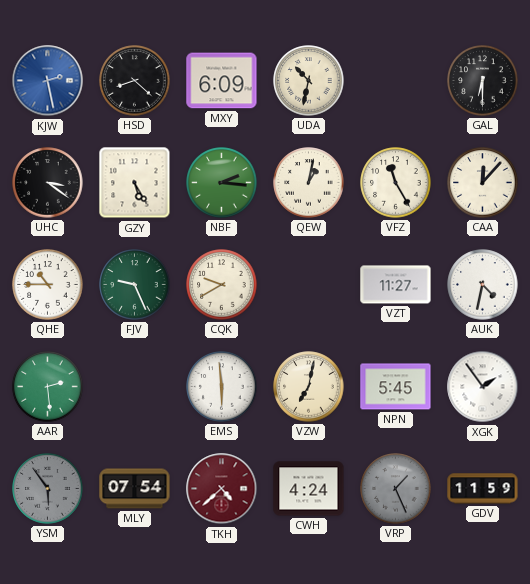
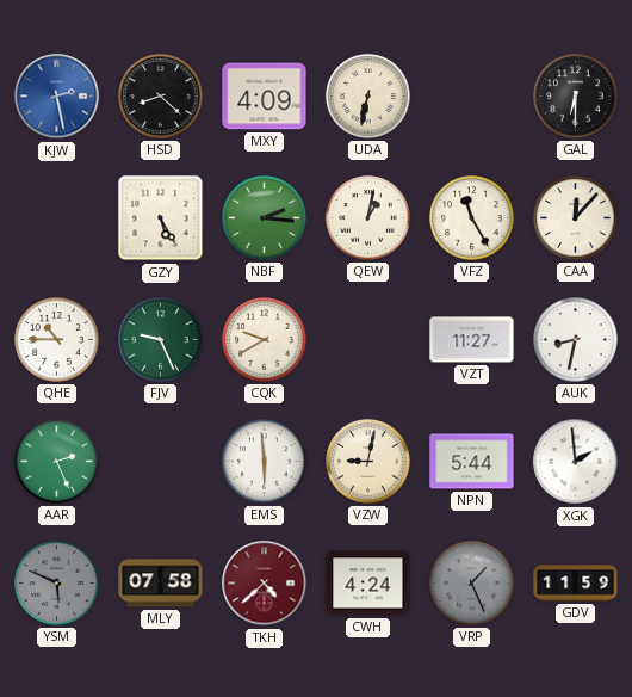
MXY: 6:09 -> 4:09 (265, 97)
UDA: 10:32 -> 6:32 (368, 97)
UHC: 3:21 -> none (48, 183)
AUK: 4:32 -> 8:32 (576, 340)
AAR: 2:29 -> 2:26 (57, 462)
VZW: 7:02 -> 9:02 (368, 462)
NPN: 5:45 -> 5:44 (472, 462)
XGK: 1:54 -> 1:59 (576, 462)
YSM: 5:54 -> 5:49 (57, 584)
MLY: 07:54 -> 07:58 (161, 584)
